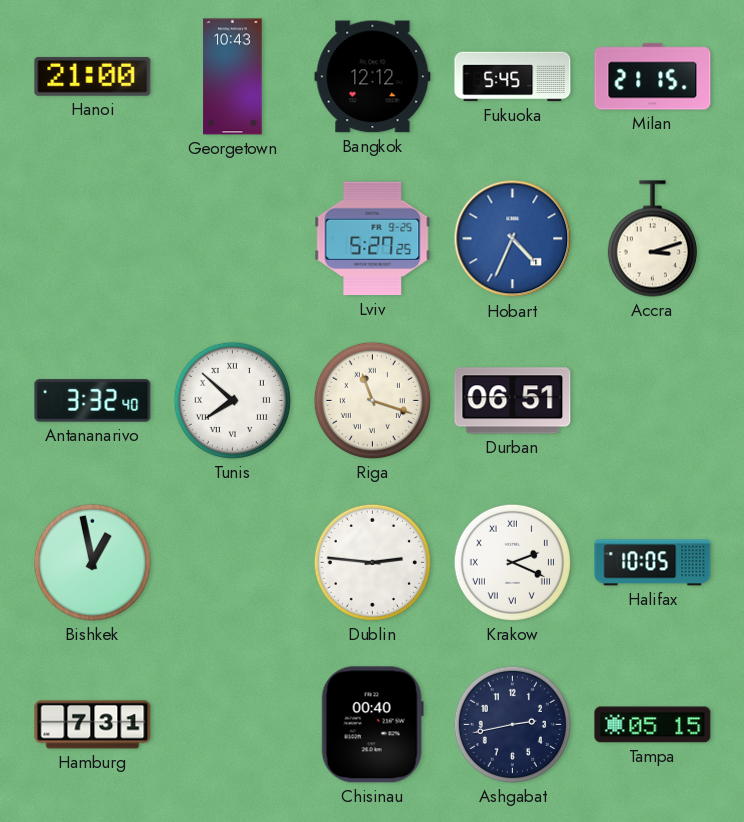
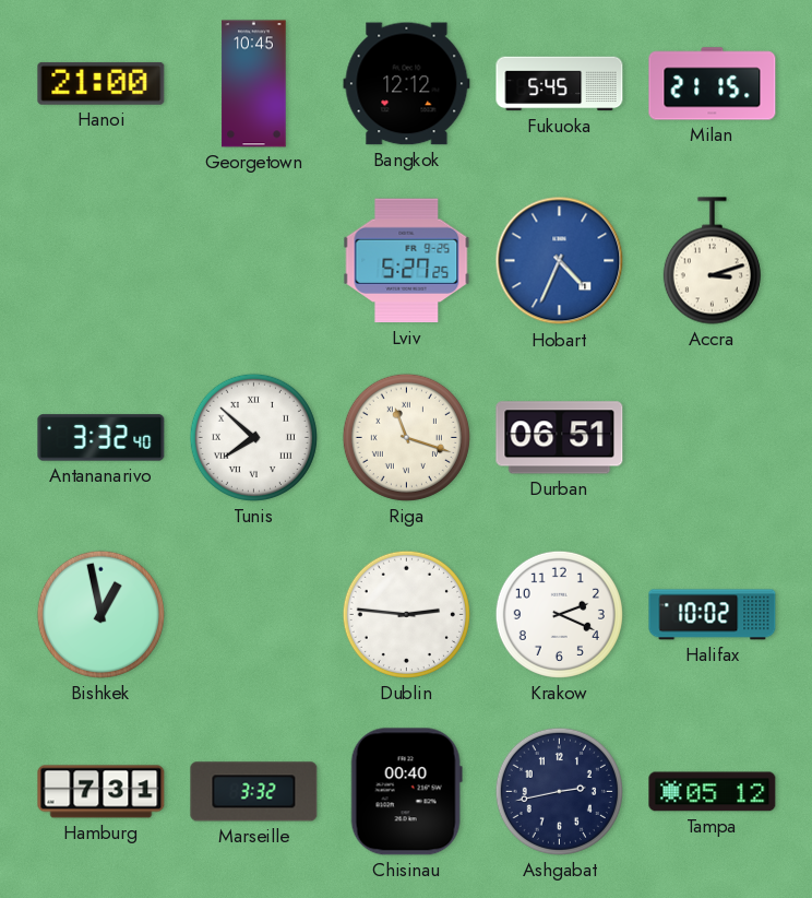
Georgetown: 10:43 -> 10:45 (254, 84)
Krakow numerals: Roman -> Arabic (559, 614)
Halifax: 10:05 -> 10:02 (713, 615)
Marseille: none -> 3:32 (254, 792)
Tampa: 05:15 -> 05:12 (713, 792)
